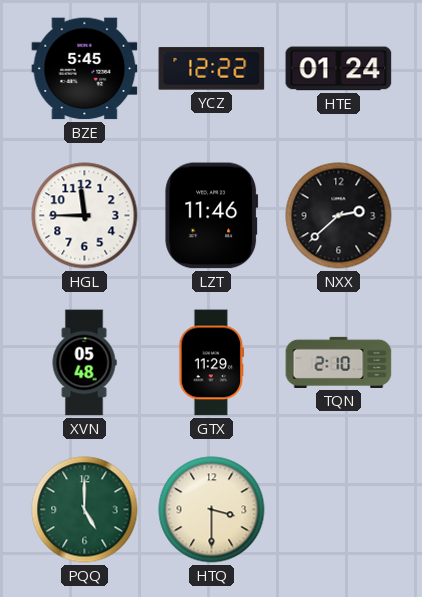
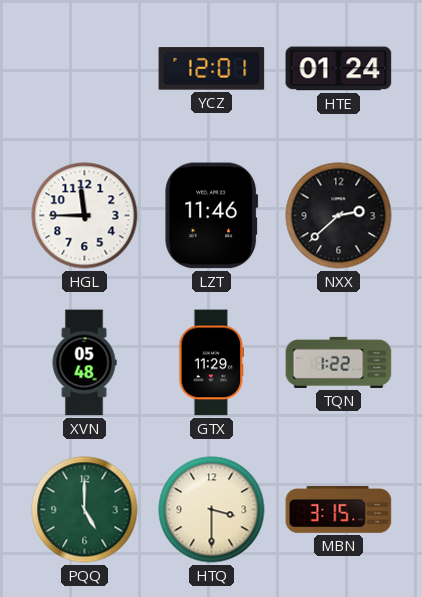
BZE: 5:45 -> none (85, 69)
YCZ: 12:22 -> 12:01 (212, 69)
TQN: 2:10 -> 1:22 (339, 362)
MBN: none -> 3:15 (339, 509)
